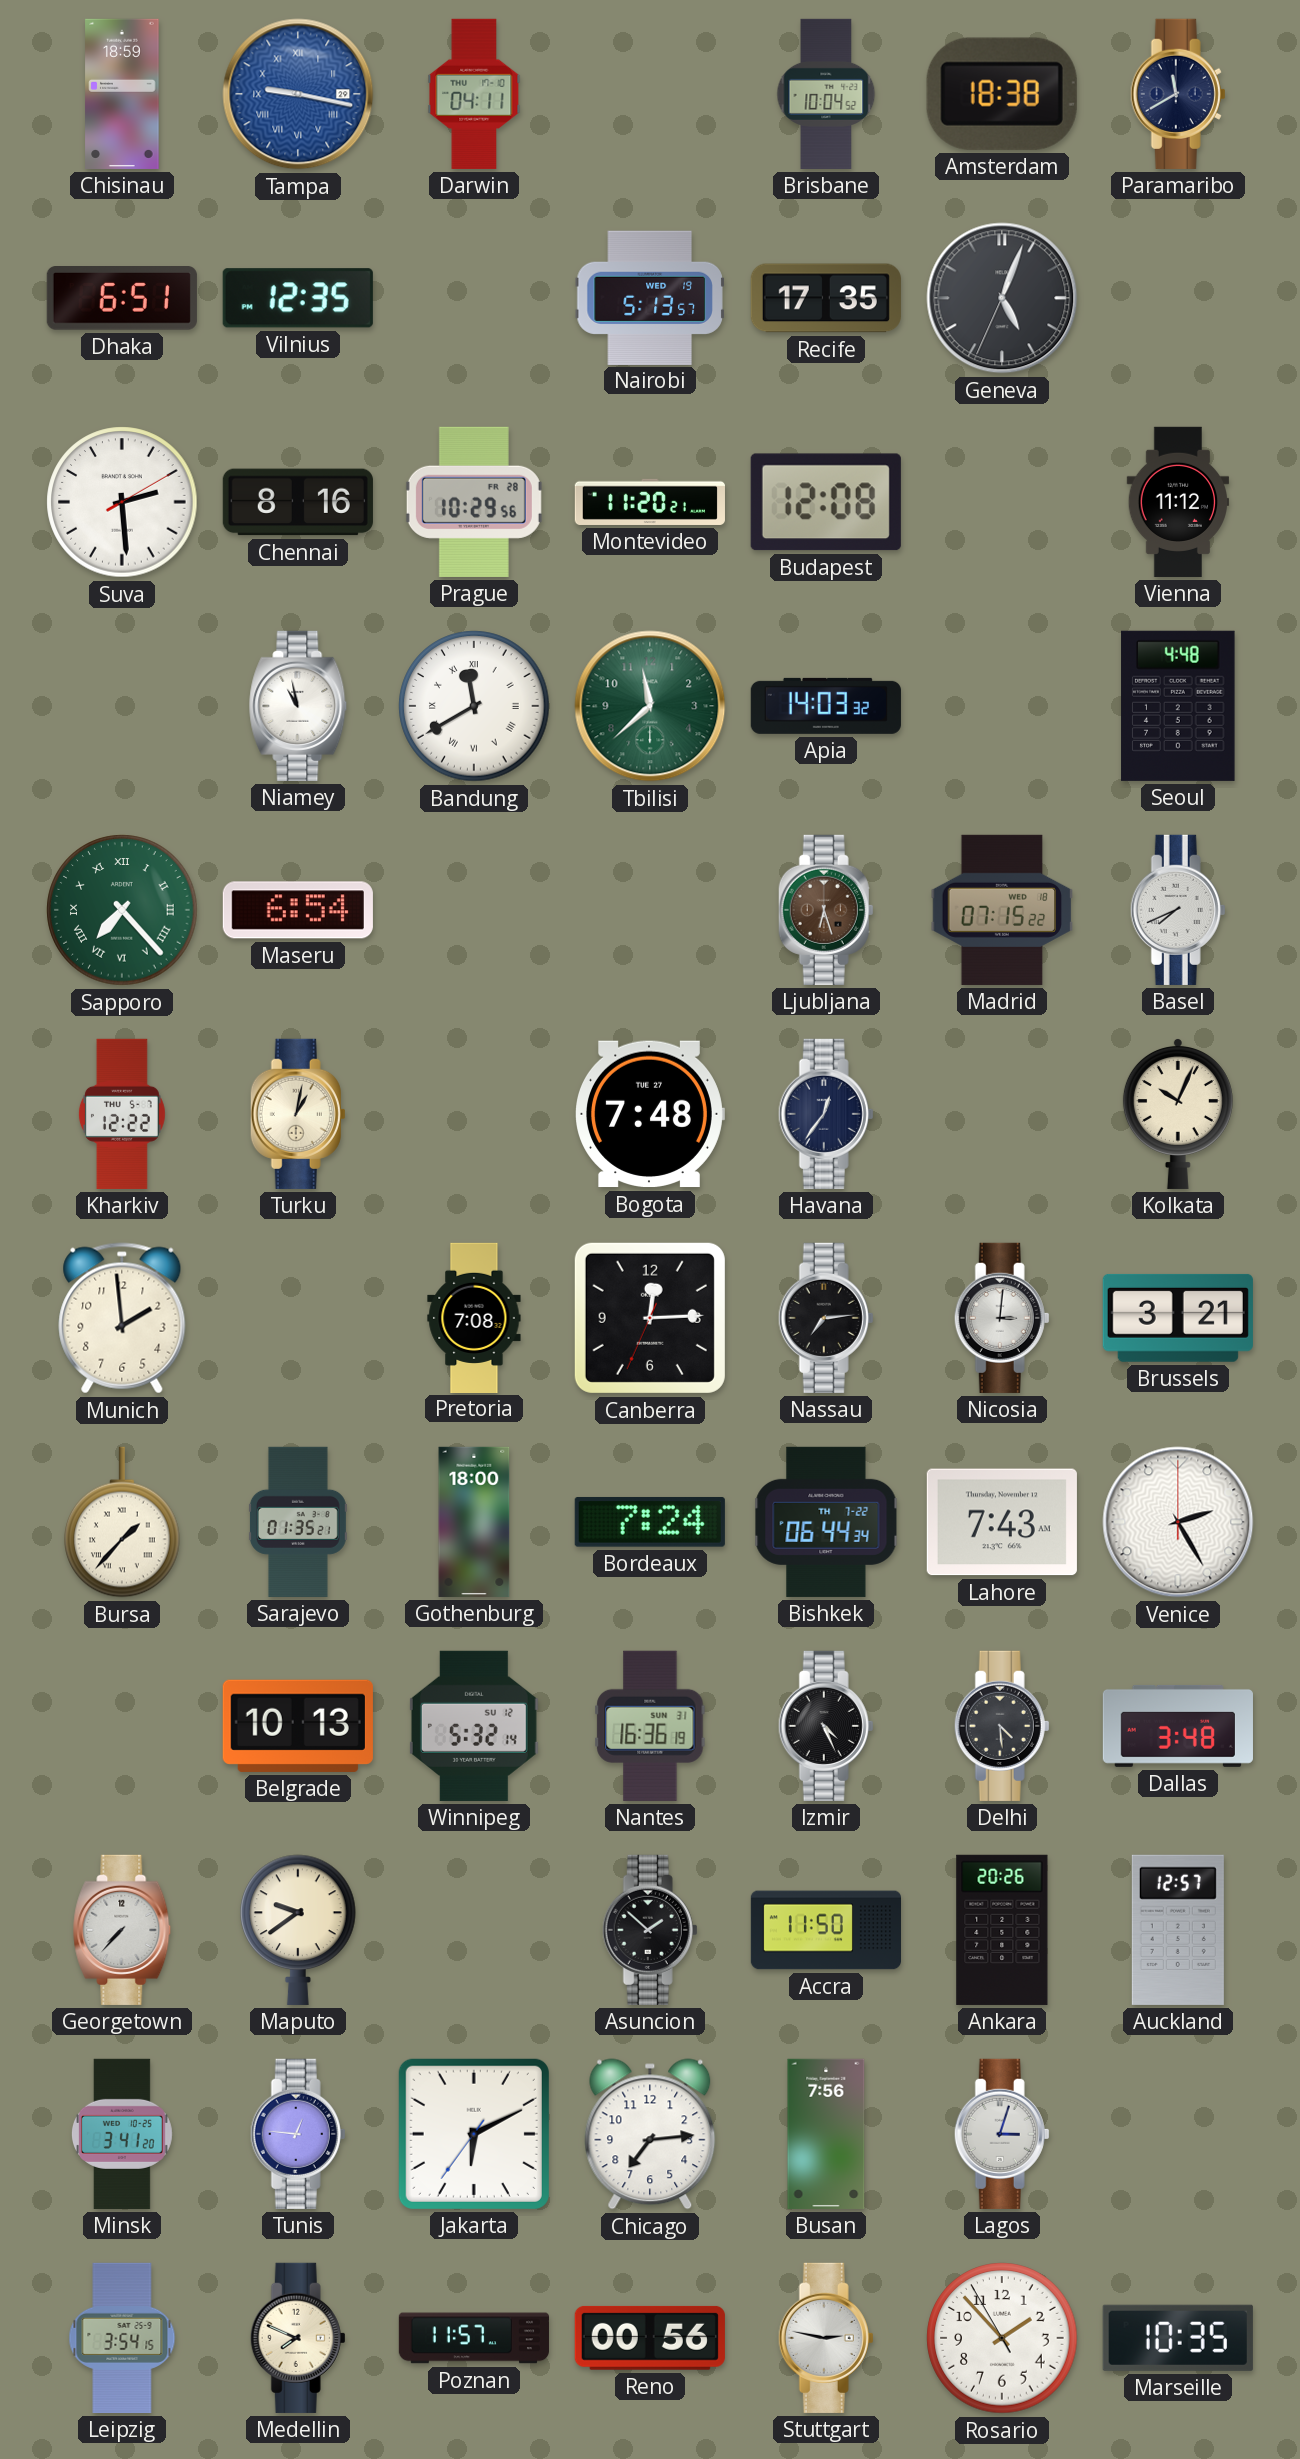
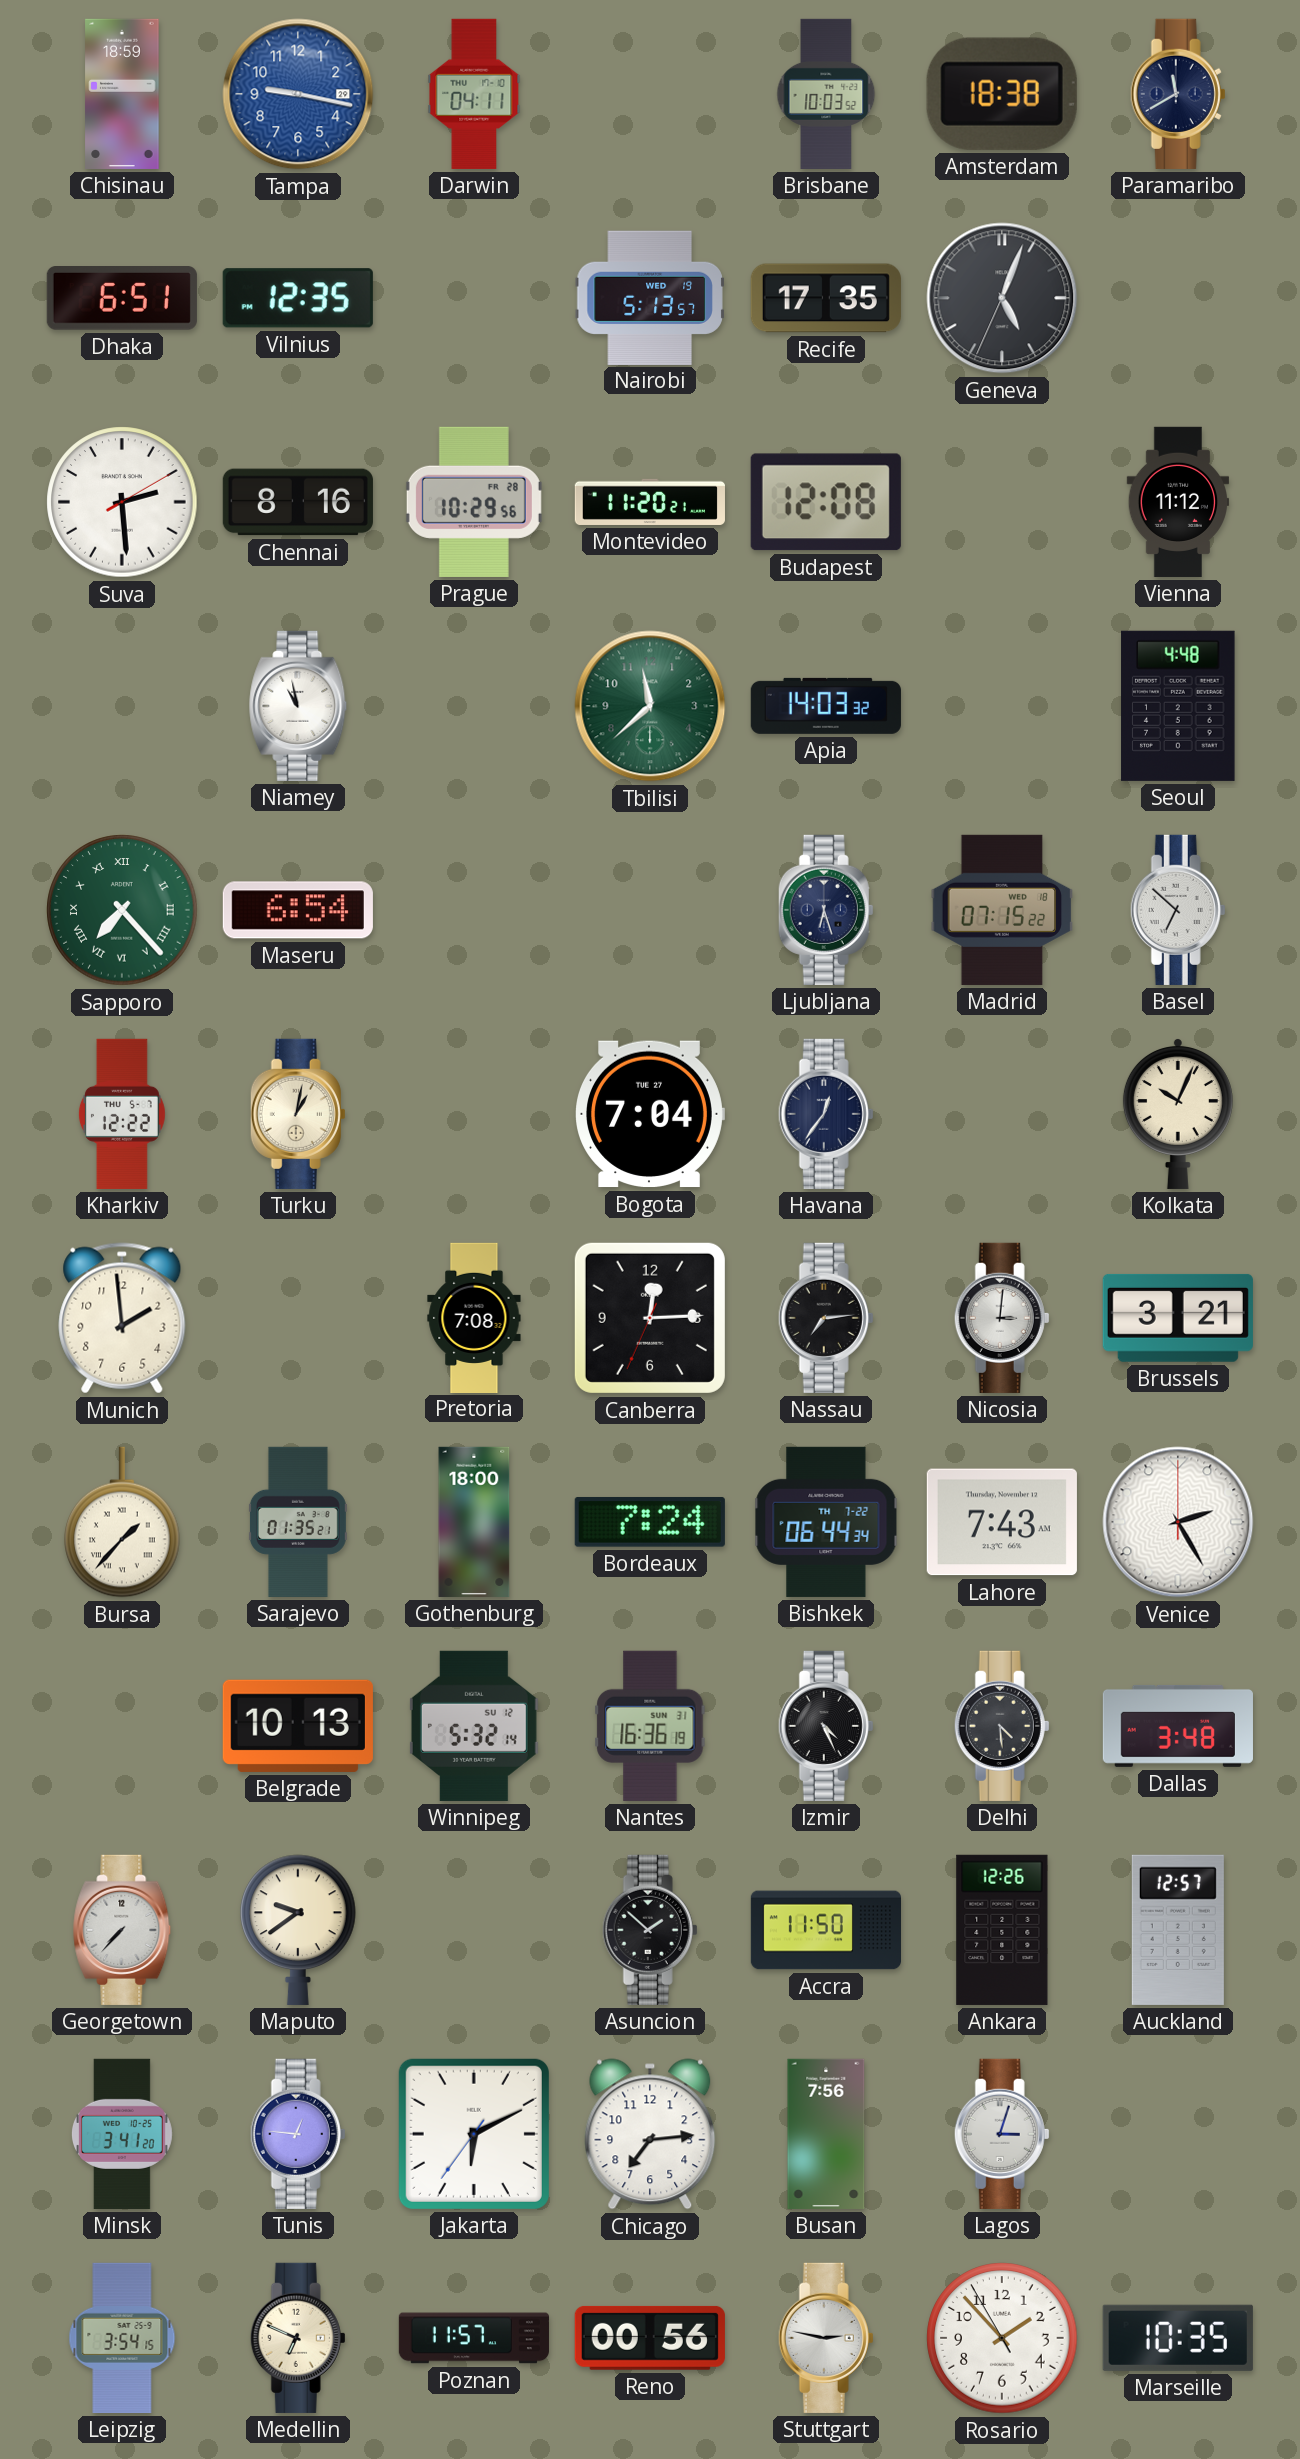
Tampa numerals: Roman -> Arabic (298, 94)
Brisbane: 10:04 -> 10:03 (826, 94)
Bandung: 11:40 -> none (474, 706)
Ljubljana dial: brown -> navy (826, 910)
Basel: 7:41 -> 6:52 (1178, 910)
Bogota: 7:48 -> 7:04 (650, 1114)
Ankara: 20:26 -> 12:26 (1002, 1930)
Medellin: 7:49 -> 6:49 (298, 2338)
